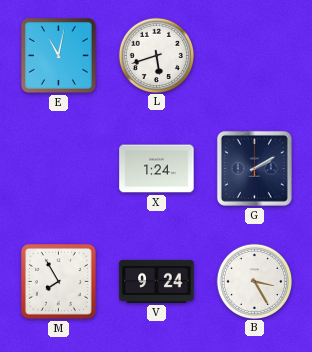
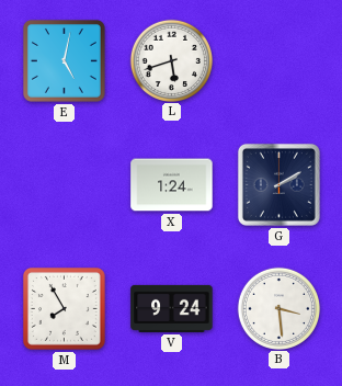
E: 11:02 -> 5:02 (64, 60)
B: 3:25 -> 3:29 (278, 308)
